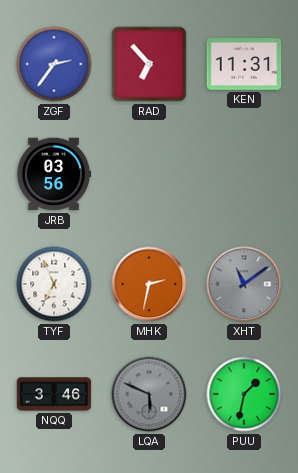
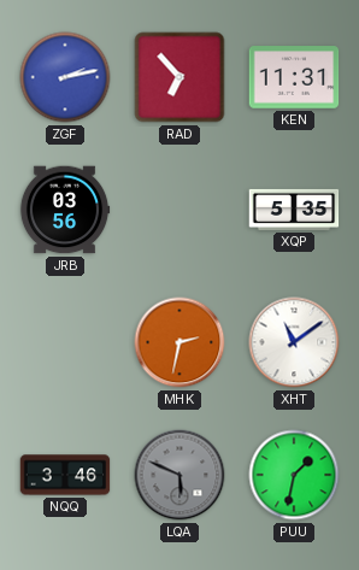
ZGF: 2:36 -> 2:13 (65, 77)
XQP: none -> 5:35 (294, 210)
TYF: 6:56 -> none (54, 284)
XHT dial: grey -> white (294, 342)
